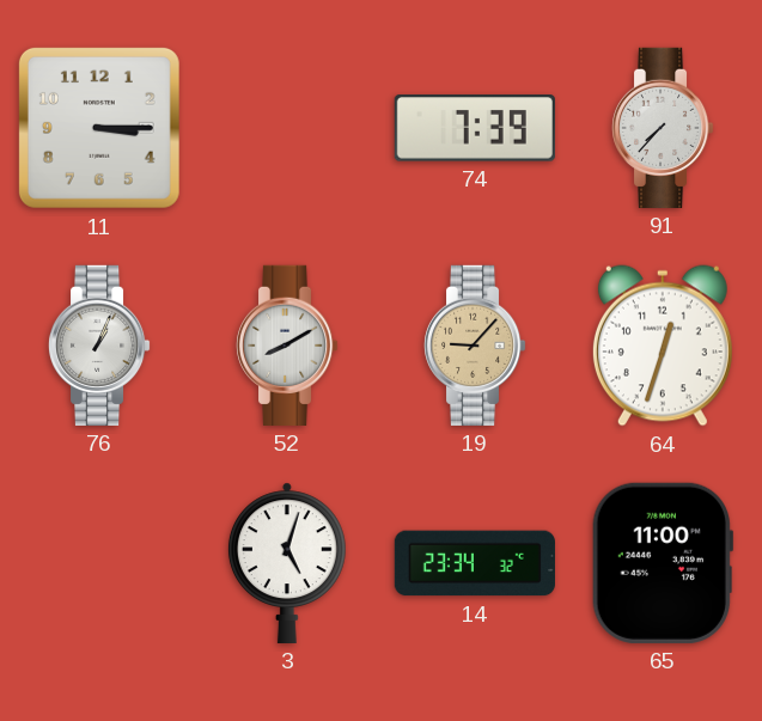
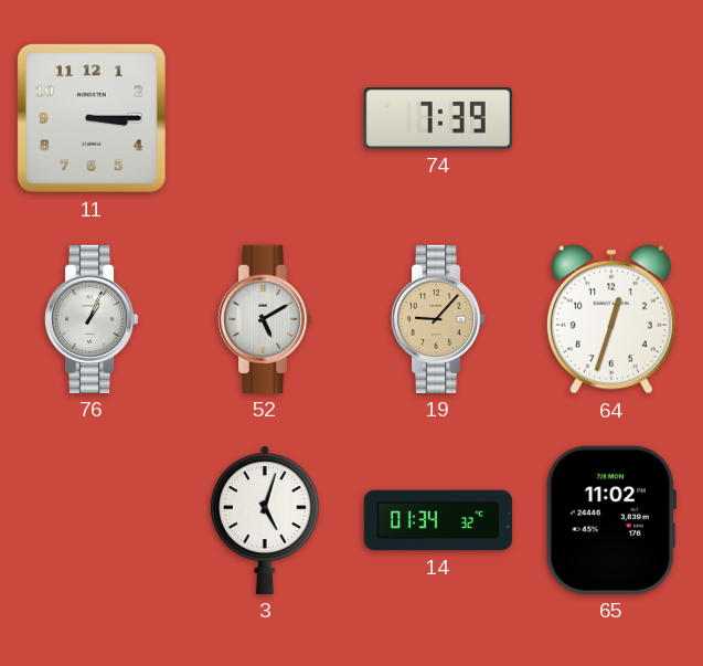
91: 7:37 -> none (663, 128)
52: 8:10 -> 5:10 (265, 319)
14: 23:34 -> 01:34 (438, 520)
65: 11:00 -> 11:02 (611, 520)
